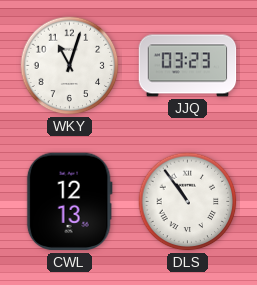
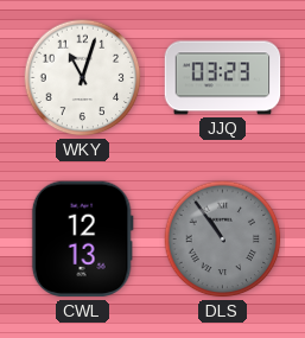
DLS dial: white -> grey (223, 240)
